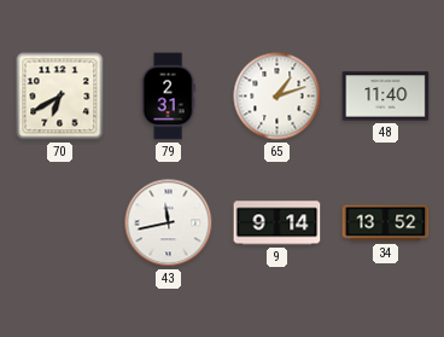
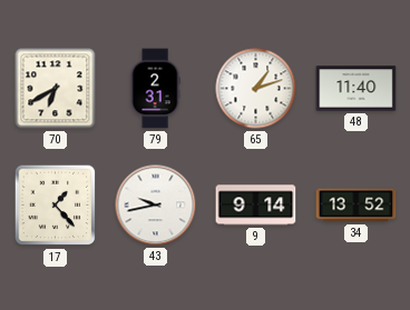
17: none -> 1:23 (56, 206)
43: 11:43 -> 9:43 (156, 206)
